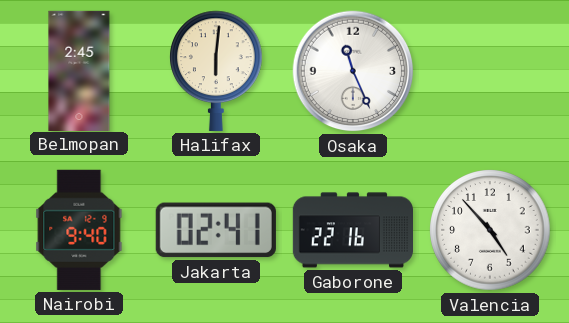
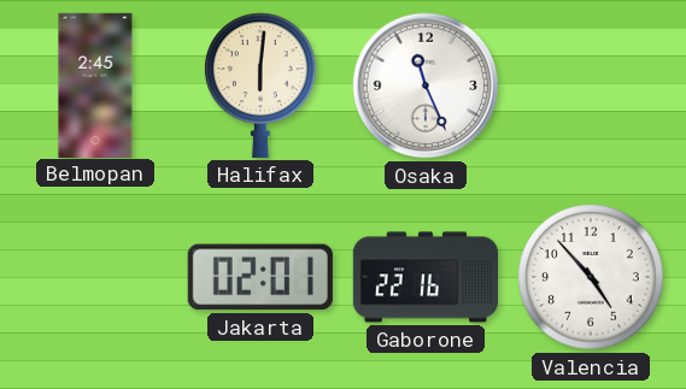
Nairobi: 9:40 -> none (79, 230)
Jakarta: 02:41 -> 02:01 (260, 277)
